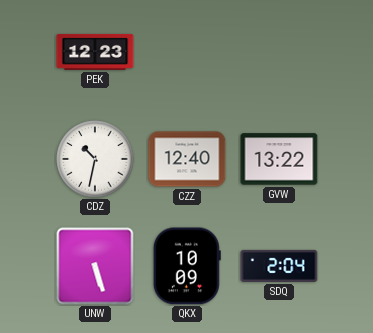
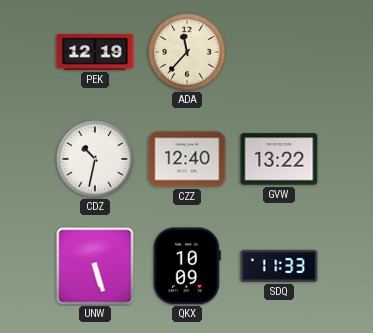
PEK: 12:23 -> 12:19 (95, 52)
ADA: none -> 11:37 (187, 52)
SDQ: 2:04 -> 11:33 (279, 266)
